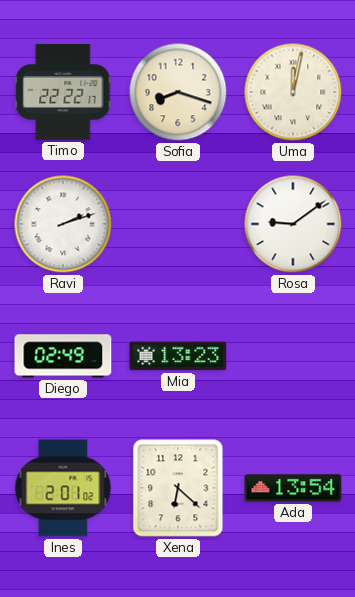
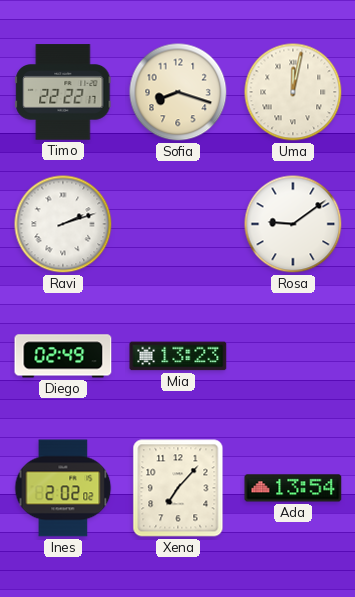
Ines: 2:01 -> 2:02 (63, 488)
Xena: 6:22 -> 7:07 (178, 488)
